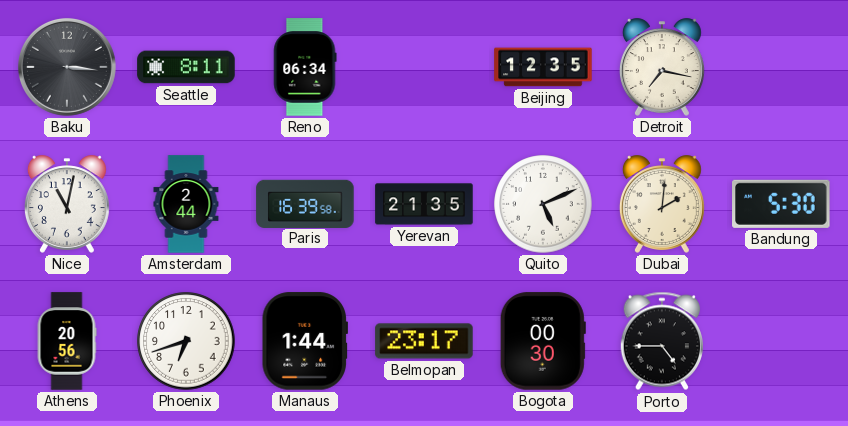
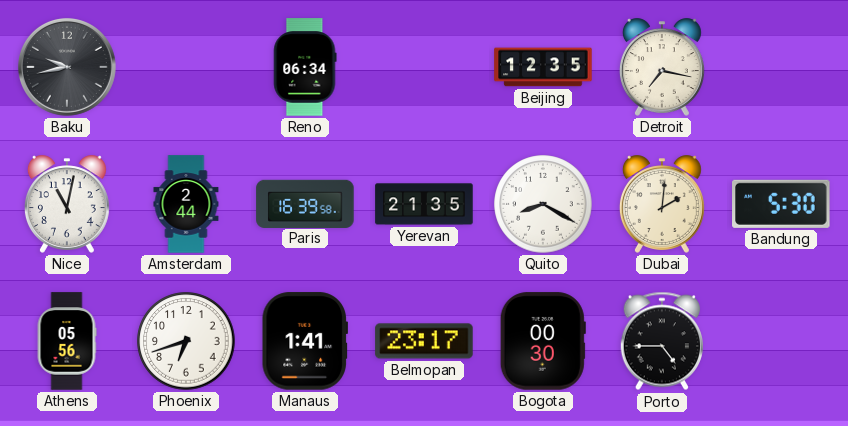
Baku: 3:16 -> 9:43 (67, 67)
Seattle: 8:11 -> none (186, 67)
Quito: 5:11 -> 8:20 (543, 204)
Athens: 20:56 -> 05:56 (67, 341)
Manaus: 1:44 -> 1:41 (305, 341)
